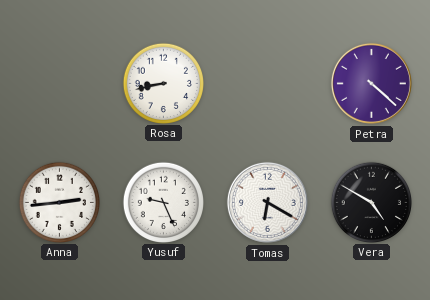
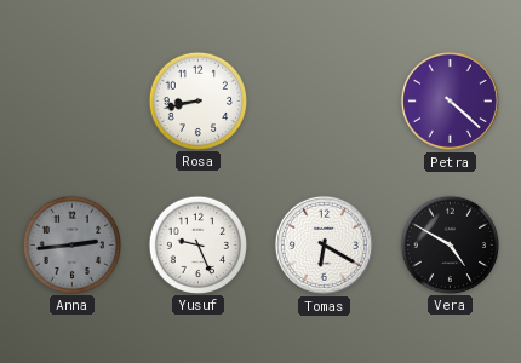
Anna dial: white -> grey (71, 244)
